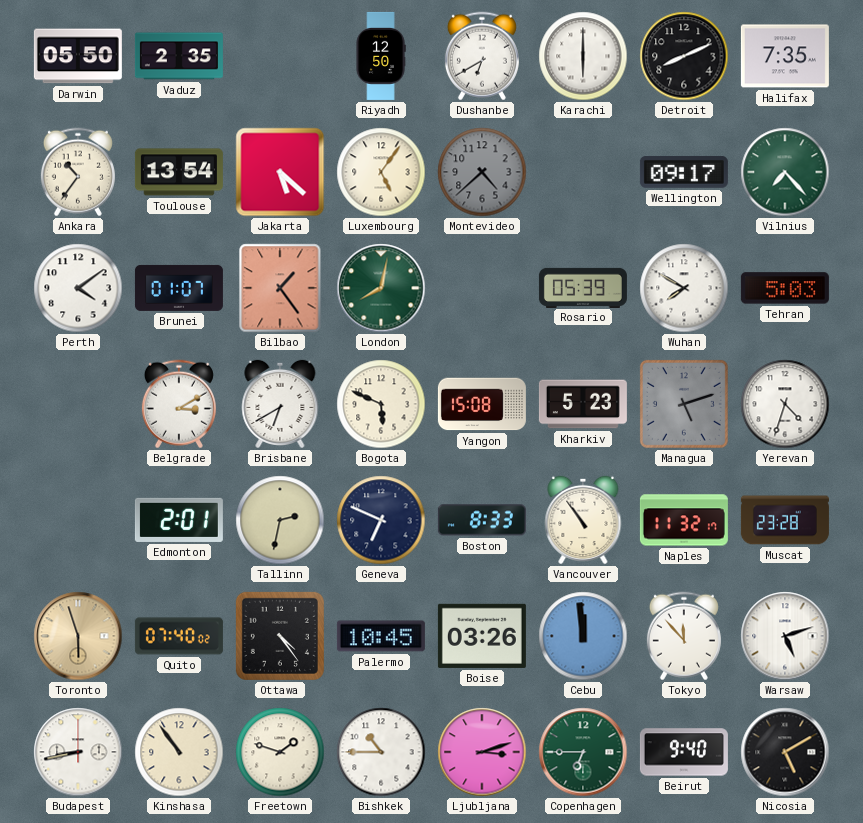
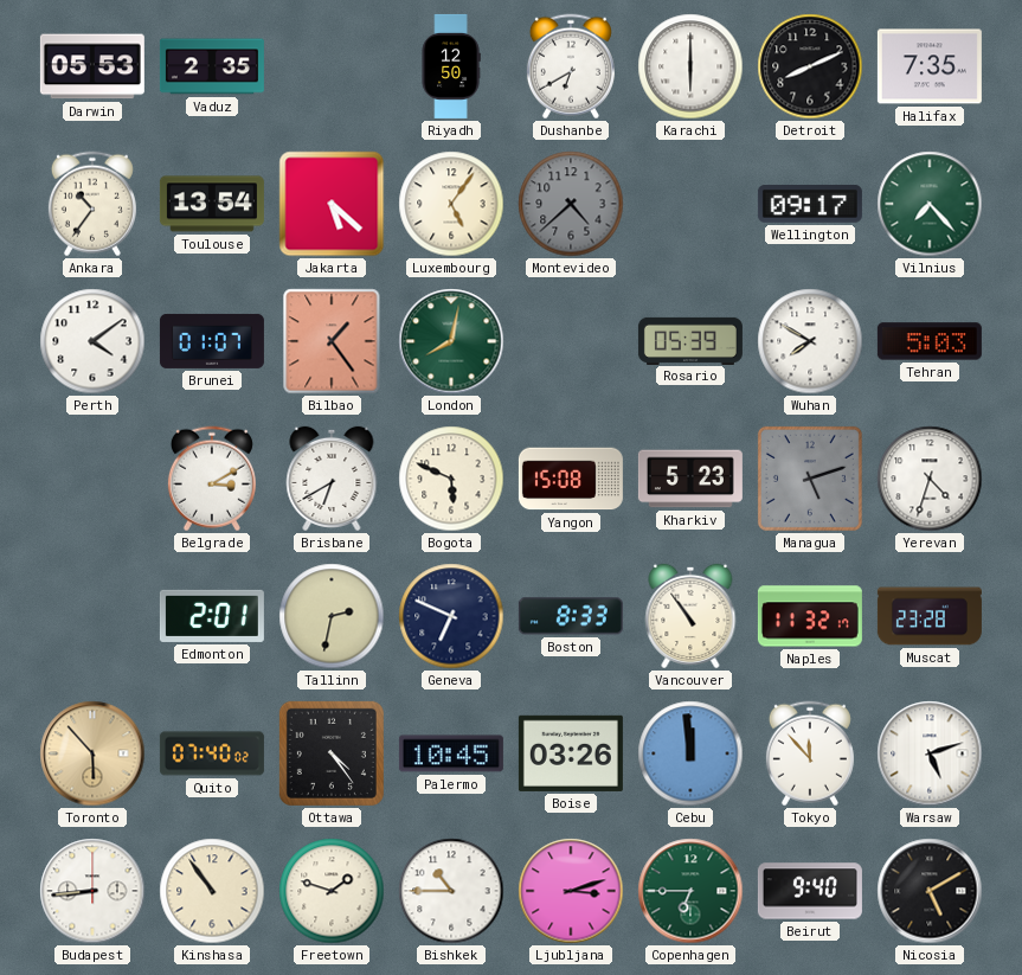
Darwin: 05:50 -> 05:53 (92, 66)
Toronto: 5:57 -> 5:53 (92, 753)
Budapest: 8:43 -> 8:44 (92, 891)
